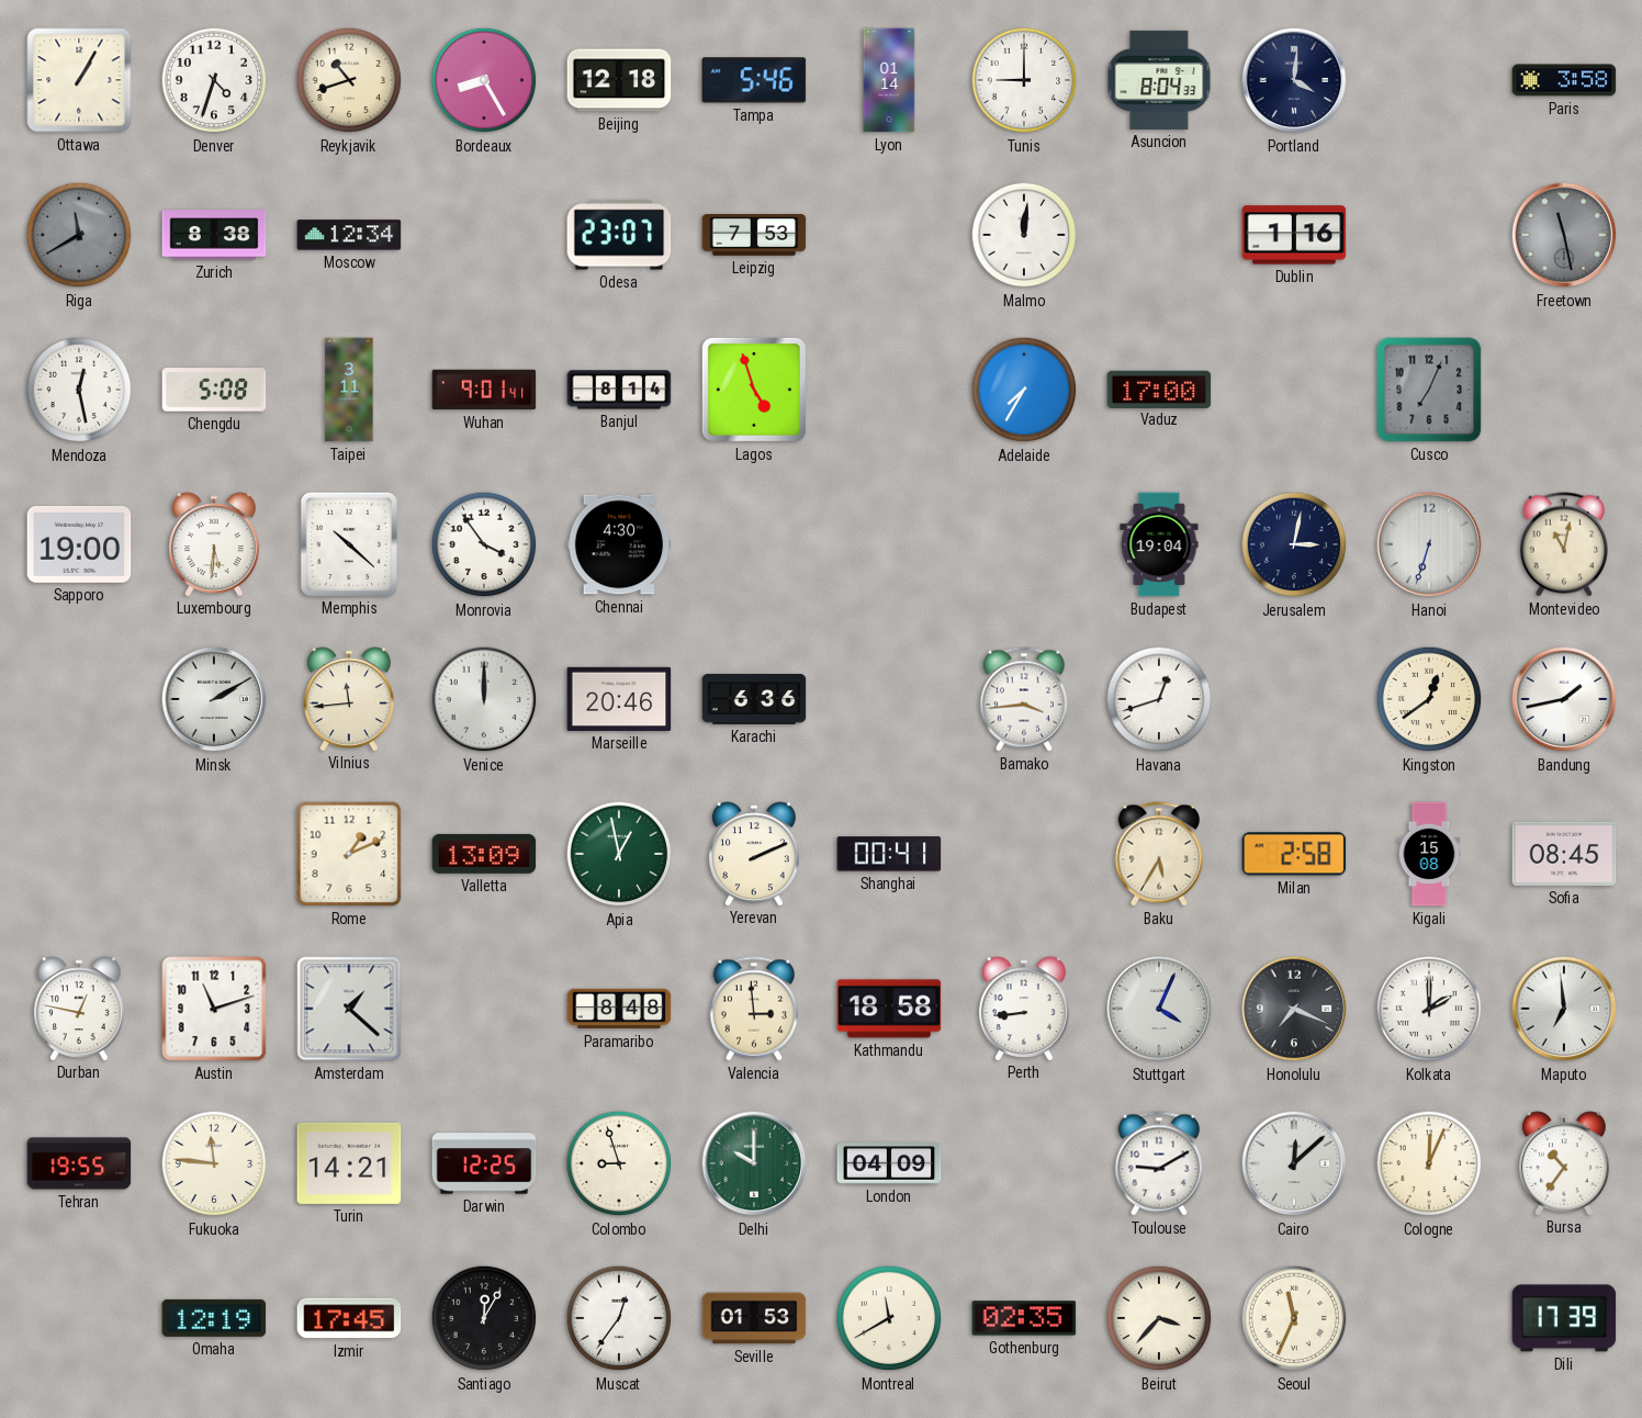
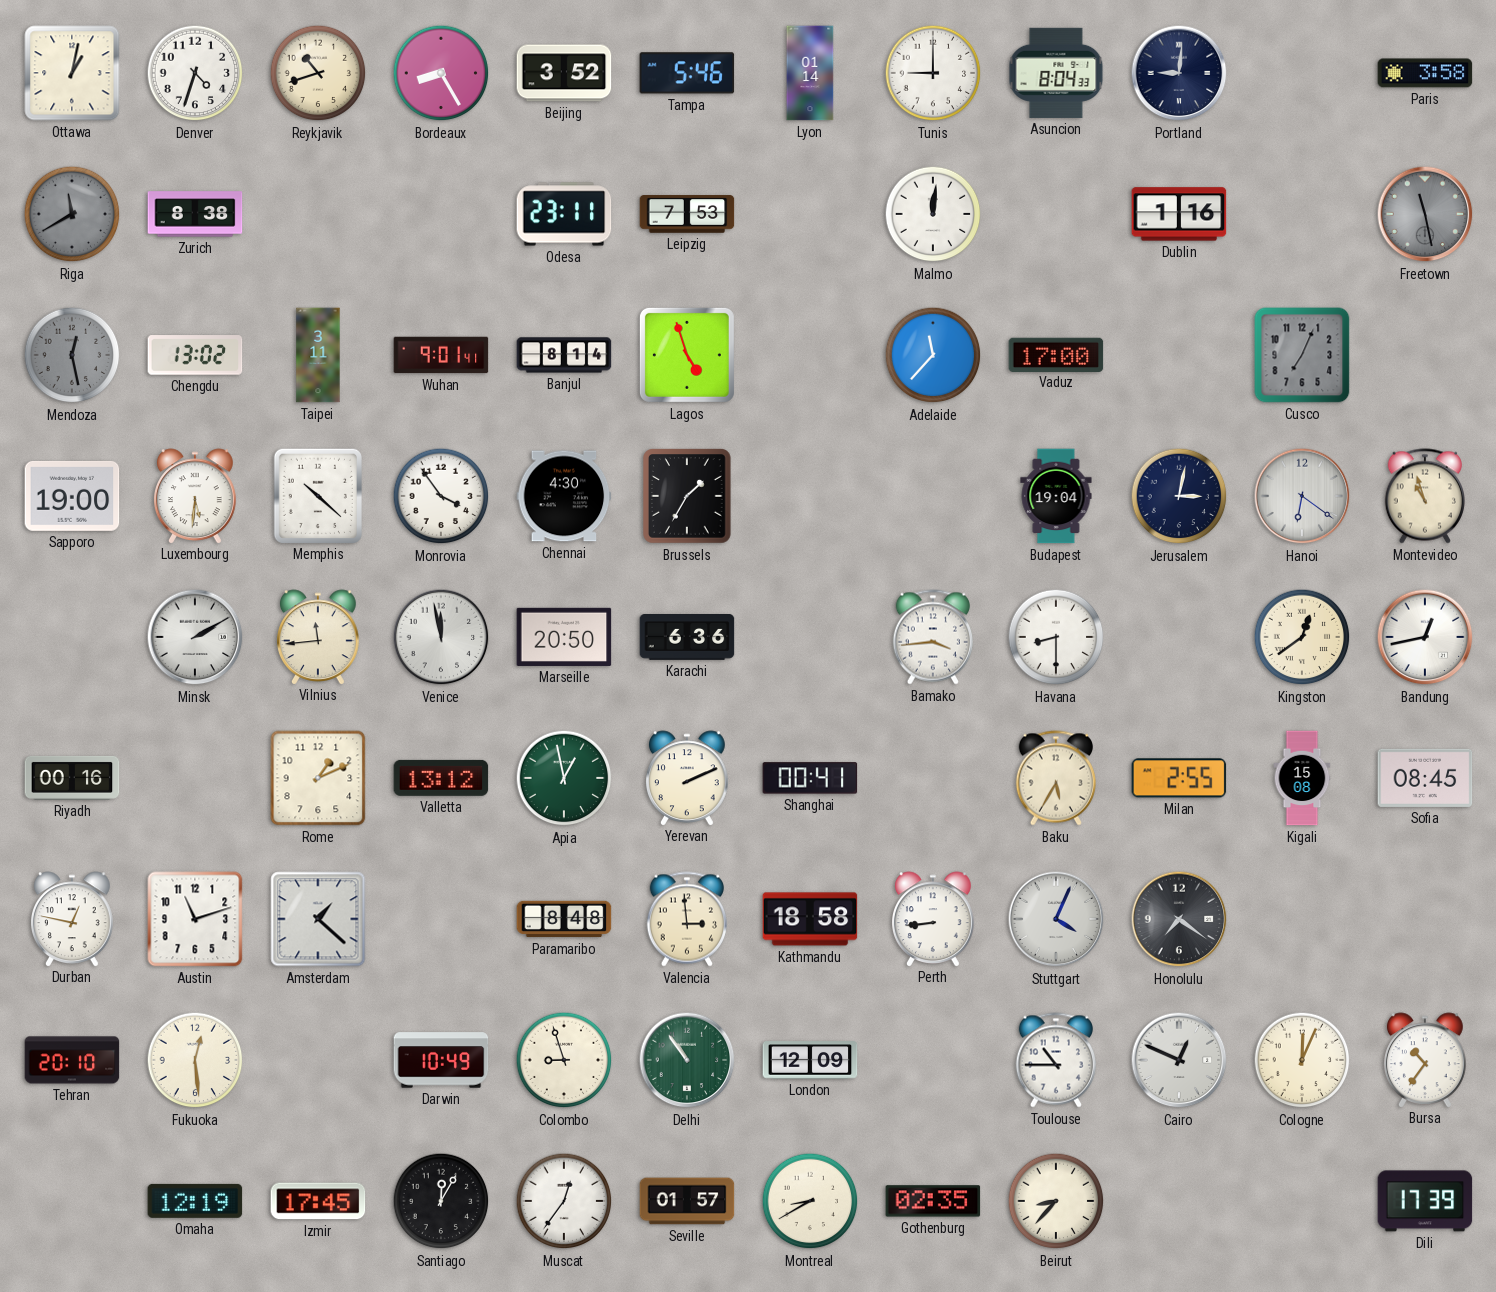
Ottawa: 1:05 -> 1:02 (72, 73)
Beijing: 12:18 -> 3:52 (564, 73)
Portland: 4:01 -> 9:01 (1179, 73)
Moscow: 12:34 -> none (349, 235)
Odesa: 23:07 -> 23:11 (564, 214)
Mendoza dial: white -> grey (72, 355)
Chengdu: 5:08 -> 13:02 (195, 355)
Adelaide: 7:35 -> 11:37 (933, 355)
Brussels: none -> 1:35 (688, 496)
Hanoi: 6:33 -> 6:21 (1302, 496)
Montevideo: 11:02 -> 10:57 (1425, 496)
Venice: 12:00 -> 11:58 (441, 637)
Marseille: 20:46 -> 20:50 (564, 637)
Havana: 12:42 -> 8:30 (1056, 637)
Bandung: 1:43 -> 12:43 (1425, 637)
Riyadh: none -> 00:16 (72, 778)
Valletta: 13:09 -> 13:12 (441, 778)
Milan: 2:58 -> 2:55 (1179, 778)
Honolulu: 7:19 -> 7:21 (1179, 919)
Kolkata: 2:00 -> none (1429, 1009)
Maputo: 6:59 -> none (1564, 1009)
Tehran: 19:55 -> 20:10 (72, 1060)
Fukuoka: 11:46 -> 12:29 (195, 1060)
Turin: 14:21 -> none (349, 1163)
Darwin: 12:25 -> 10:49 (441, 1060)
Delhi: 10:00 -> 10:54 (687, 1060)
London: 04:09 -> 12:09 (810, 1060)
Toulouse: 9:10 -> 10:45 (1056, 1060)
Cairo: 12:08 -> 12:49 (1179, 1060)
Seville: 01:53 -> 01:57 (687, 1201)
Montreal: 11:40 -> 8:40 (810, 1201)
Beirut: 3:37 -> 8:37 (1056, 1201)
Seoul: 11:34 -> none (1294, 1318)
